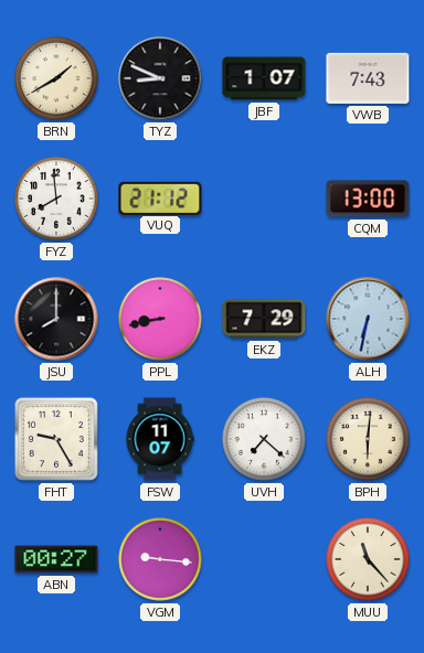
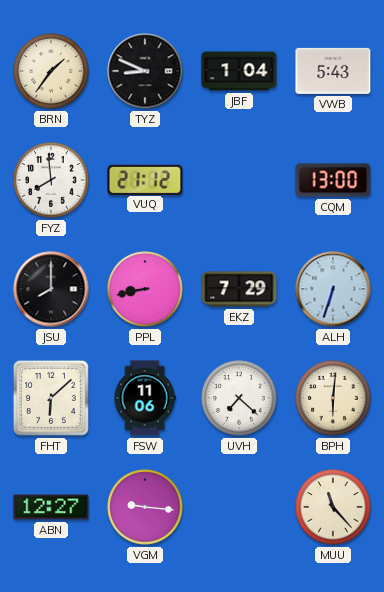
BRN: 1:40 -> 1:36 (51, 71)
JBF: 1:07 -> 1:04 (239, 71)
VWB: 7:43 -> 5:43 (333, 71)
ALH: 6:32 -> 6:33 (333, 289)
FHT: 9:25 -> 6:08 (51, 398)
FSW: 11:07 -> 11:06 (145, 398)
ABN: 00:27 -> 12:27 (51, 507)
